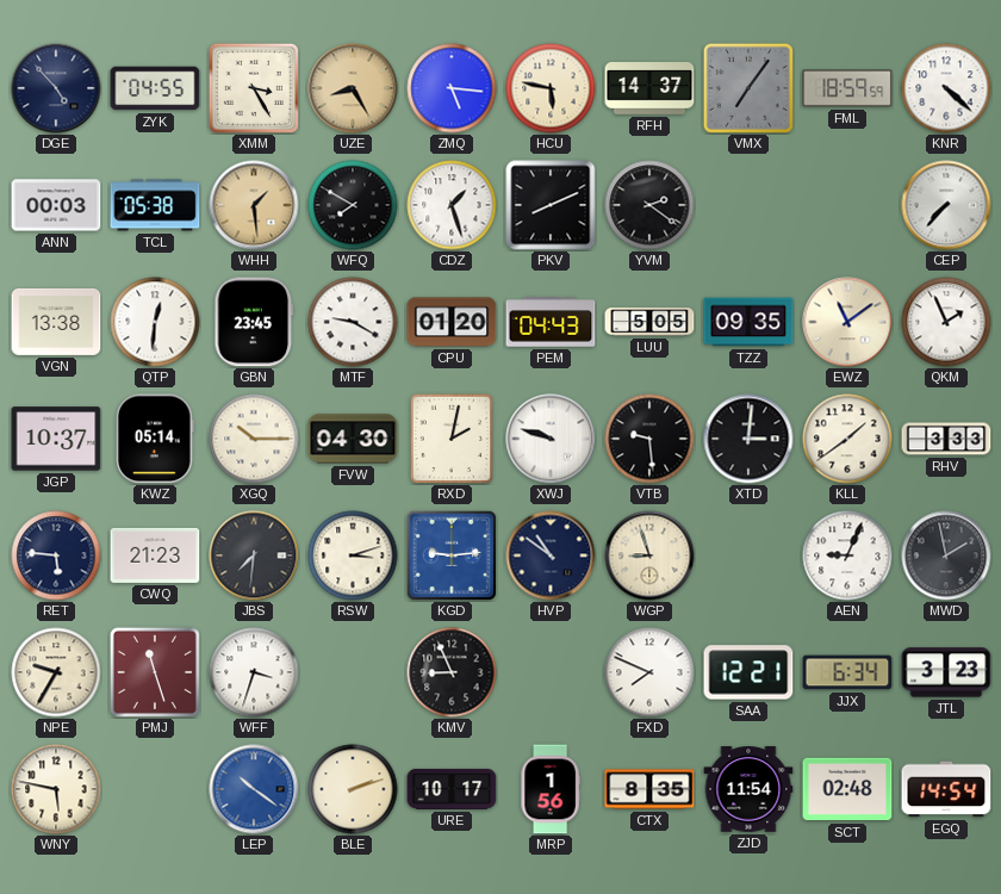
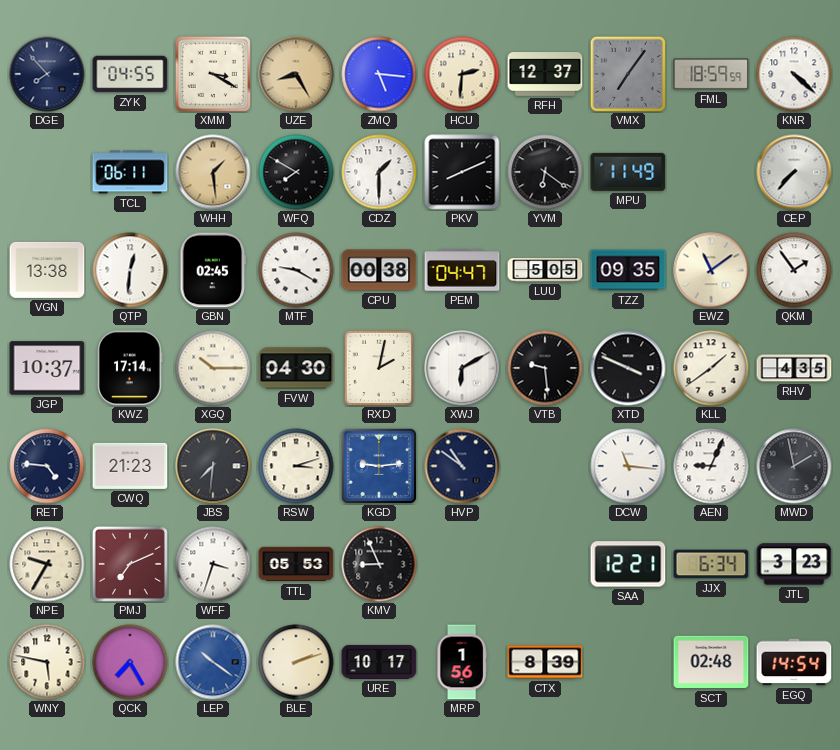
DGE: 4:53 -> 7:53 (47, 74)
XMM: 3:25 -> 3:20 (213, 74)
HCU: 5:47 -> 2:31 (462, 74)
RFH: 14:37 -> 12:37 (545, 75)
ANN: 00:03 -> none (56, 205)
TCL: 05:38 -> 06:11 (130, 172)
CDZ: 1:27 -> 1:30 (379, 172)
YVM: 2:21 -> 6:21 (545, 172)
MPU: none -> 11:49 (628, 172)
GBN: 23:45 -> 02:45 (213, 270)
CPU: 01:20 -> 00:38 (379, 270)
PEM: 04:43 -> 04:47 (462, 270)
QKM: 1:56 -> 1:54 (794, 270)
KWZ: 05:14 -> 17:14 (131, 368)
XWJ: 9:48 -> 6:10 (462, 368)
XTD: 3:01 -> 3:49 (628, 368)
RHV: 3:33 -> 4:35 (794, 368)
RET: 5:46 -> 4:46 (47, 466)
WGP: 8:57 -> none (649, 555)
DCW: none -> 11:16 (628, 466)
PMJ: 11:27 -> 7:11 (130, 564)
TTL: none -> 05:53 (296, 564)
FXD: 7:49 -> none (649, 672)
QCK: none -> 7:25 (130, 662)
CTX: 8:35 -> 8:39 (545, 662)
ZJD: 11:54 -> none (748, 789)
